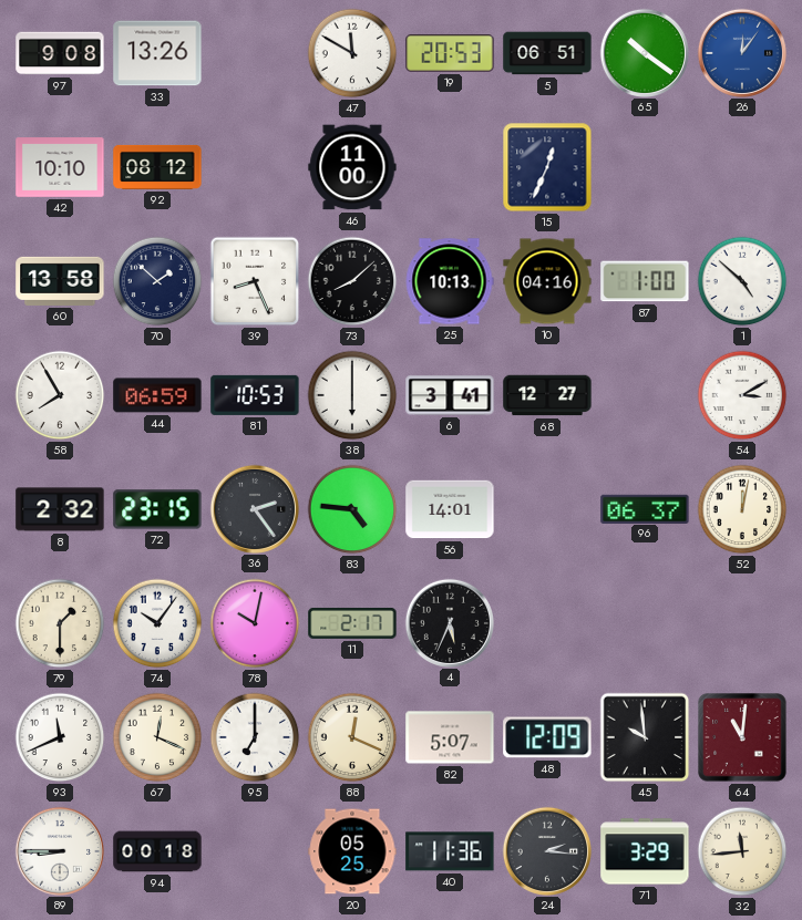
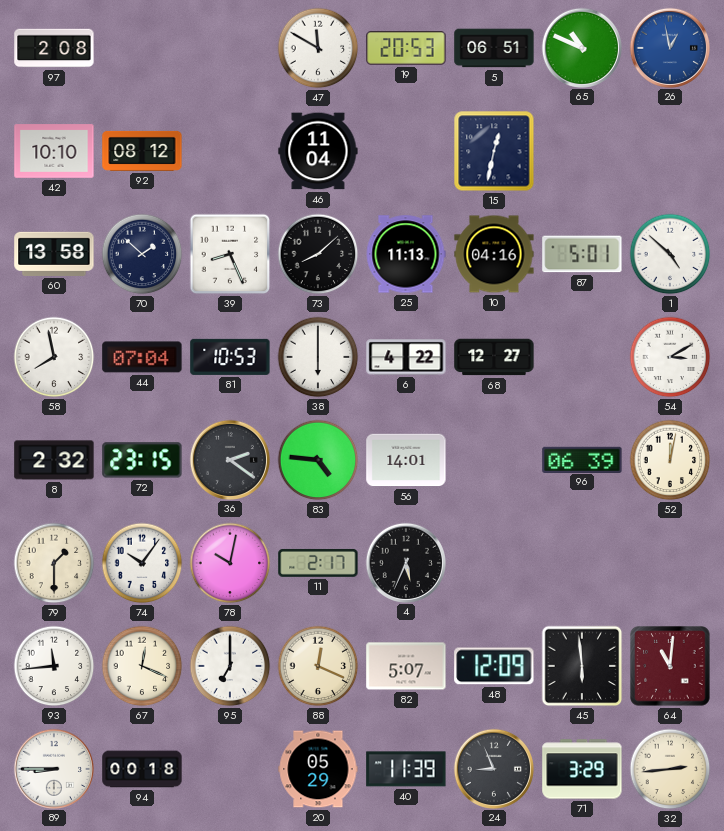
97: 9:08 -> 2:08 (54, 48)
33: 13:26 -> none (157, 53)
65: 10:21 -> 10:49 (581, 47)
26: 12:06 -> 12:58 (669, 47)
46: 11:00 -> 11:04 (318, 151)
15: 12:34 -> 12:32 (494, 151)
25: 10:13 -> 11:13 (406, 254)
87: 1:00 -> 5:01 (582, 254)
58: 7:55 -> 7:58 (54, 357)
44: 06:59 -> 07:04 (142, 357)
6: 3:41 -> 4:22 (406, 357)
36: 2:24 -> 2:21 (229, 459)
96: 06:37 -> 06:39 (582, 459)
93: 11:41 -> 11:44 (54, 666)
45: 9:59 -> 5:59 (582, 666)
20: 05:25 -> 05:29 (318, 769)
40: 11:36 -> 11:39 (406, 769)
24: 2:16 -> 8:56 (493, 768)
32: 11:44 -> 2:44 (670, 769)
